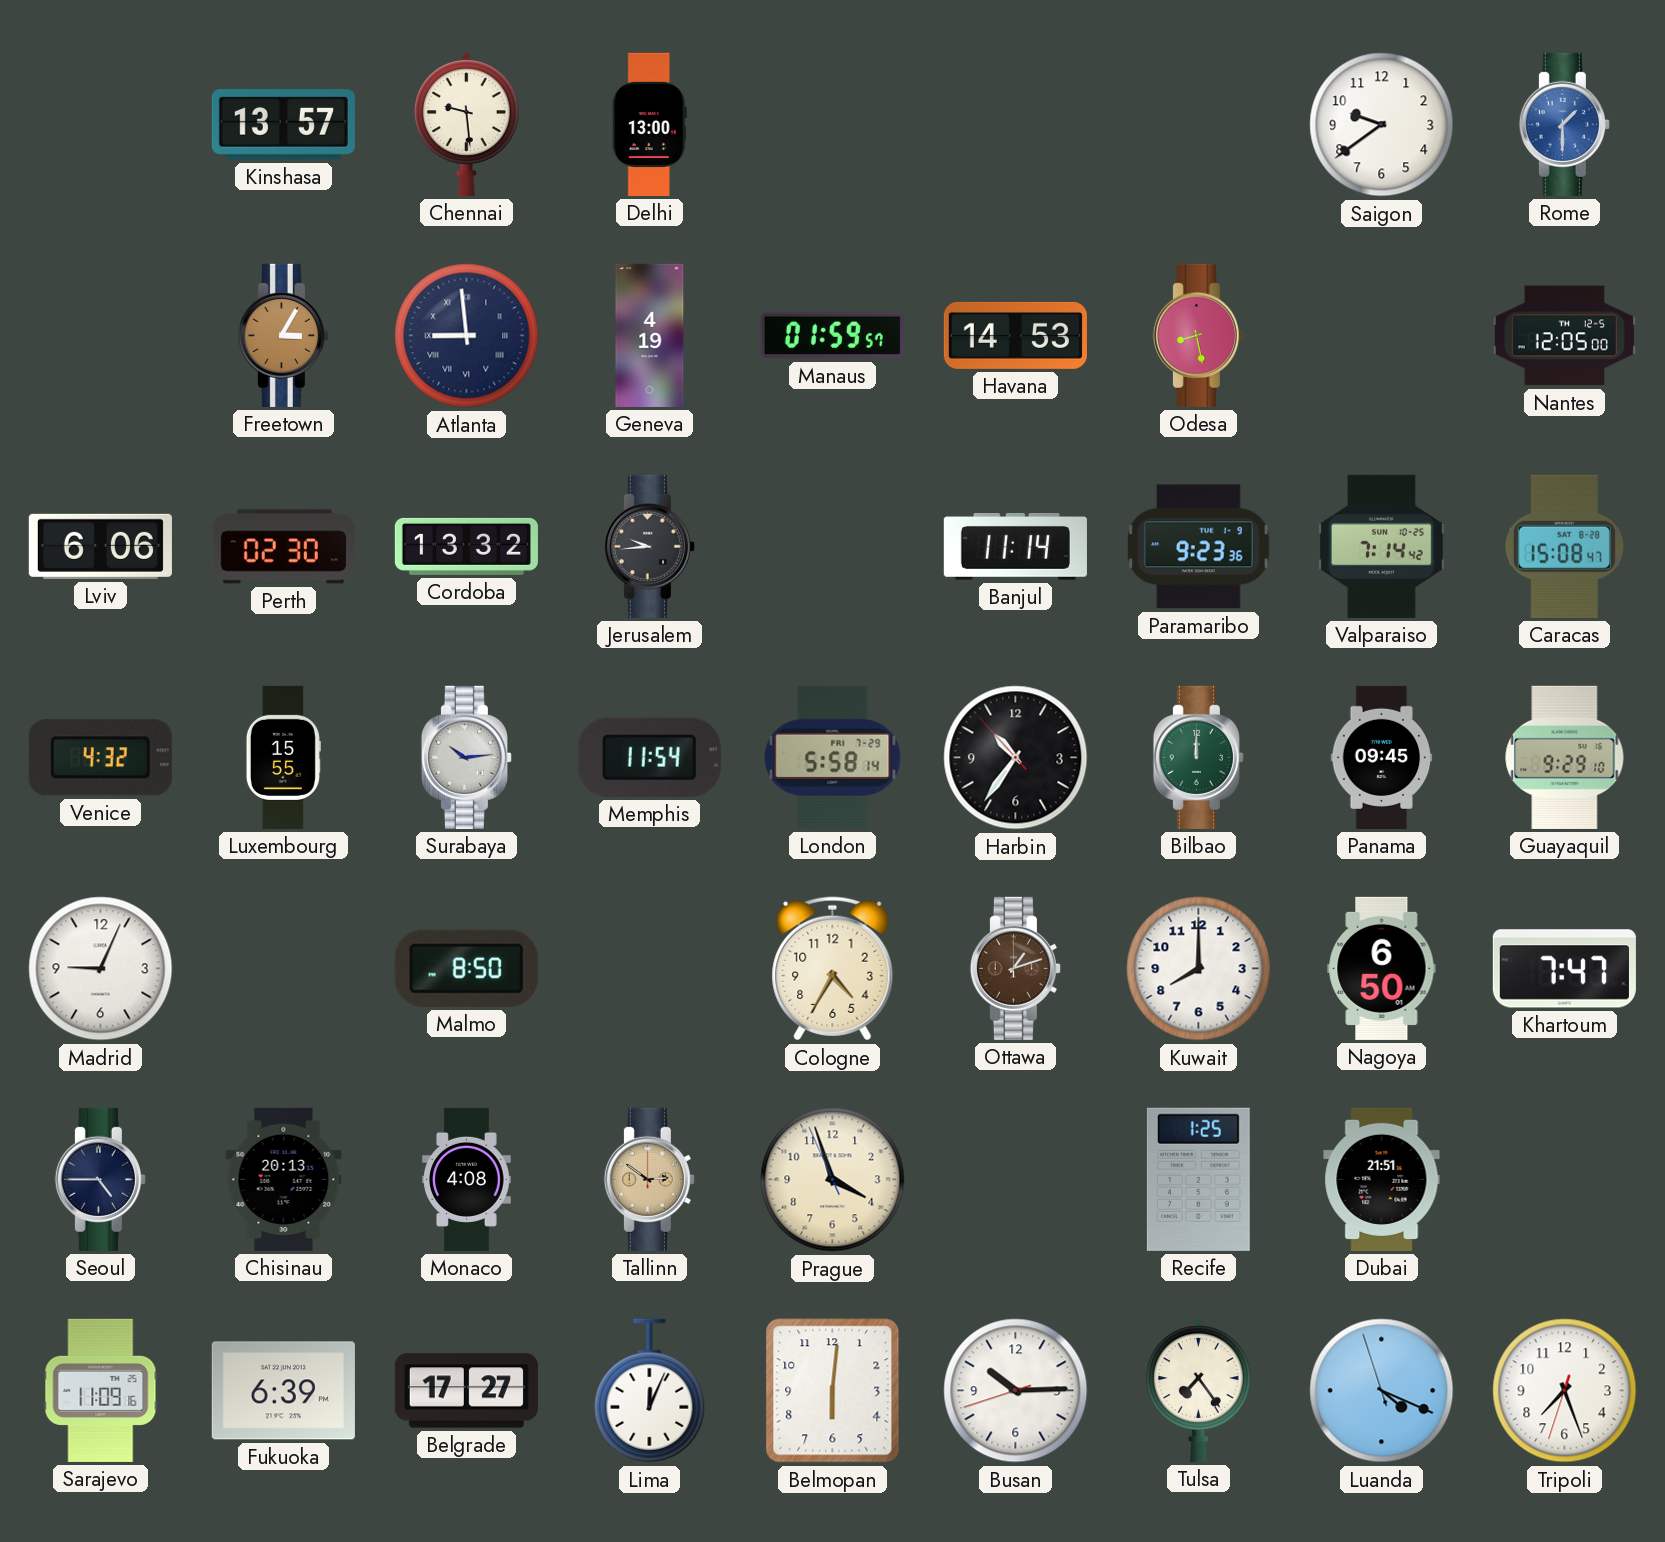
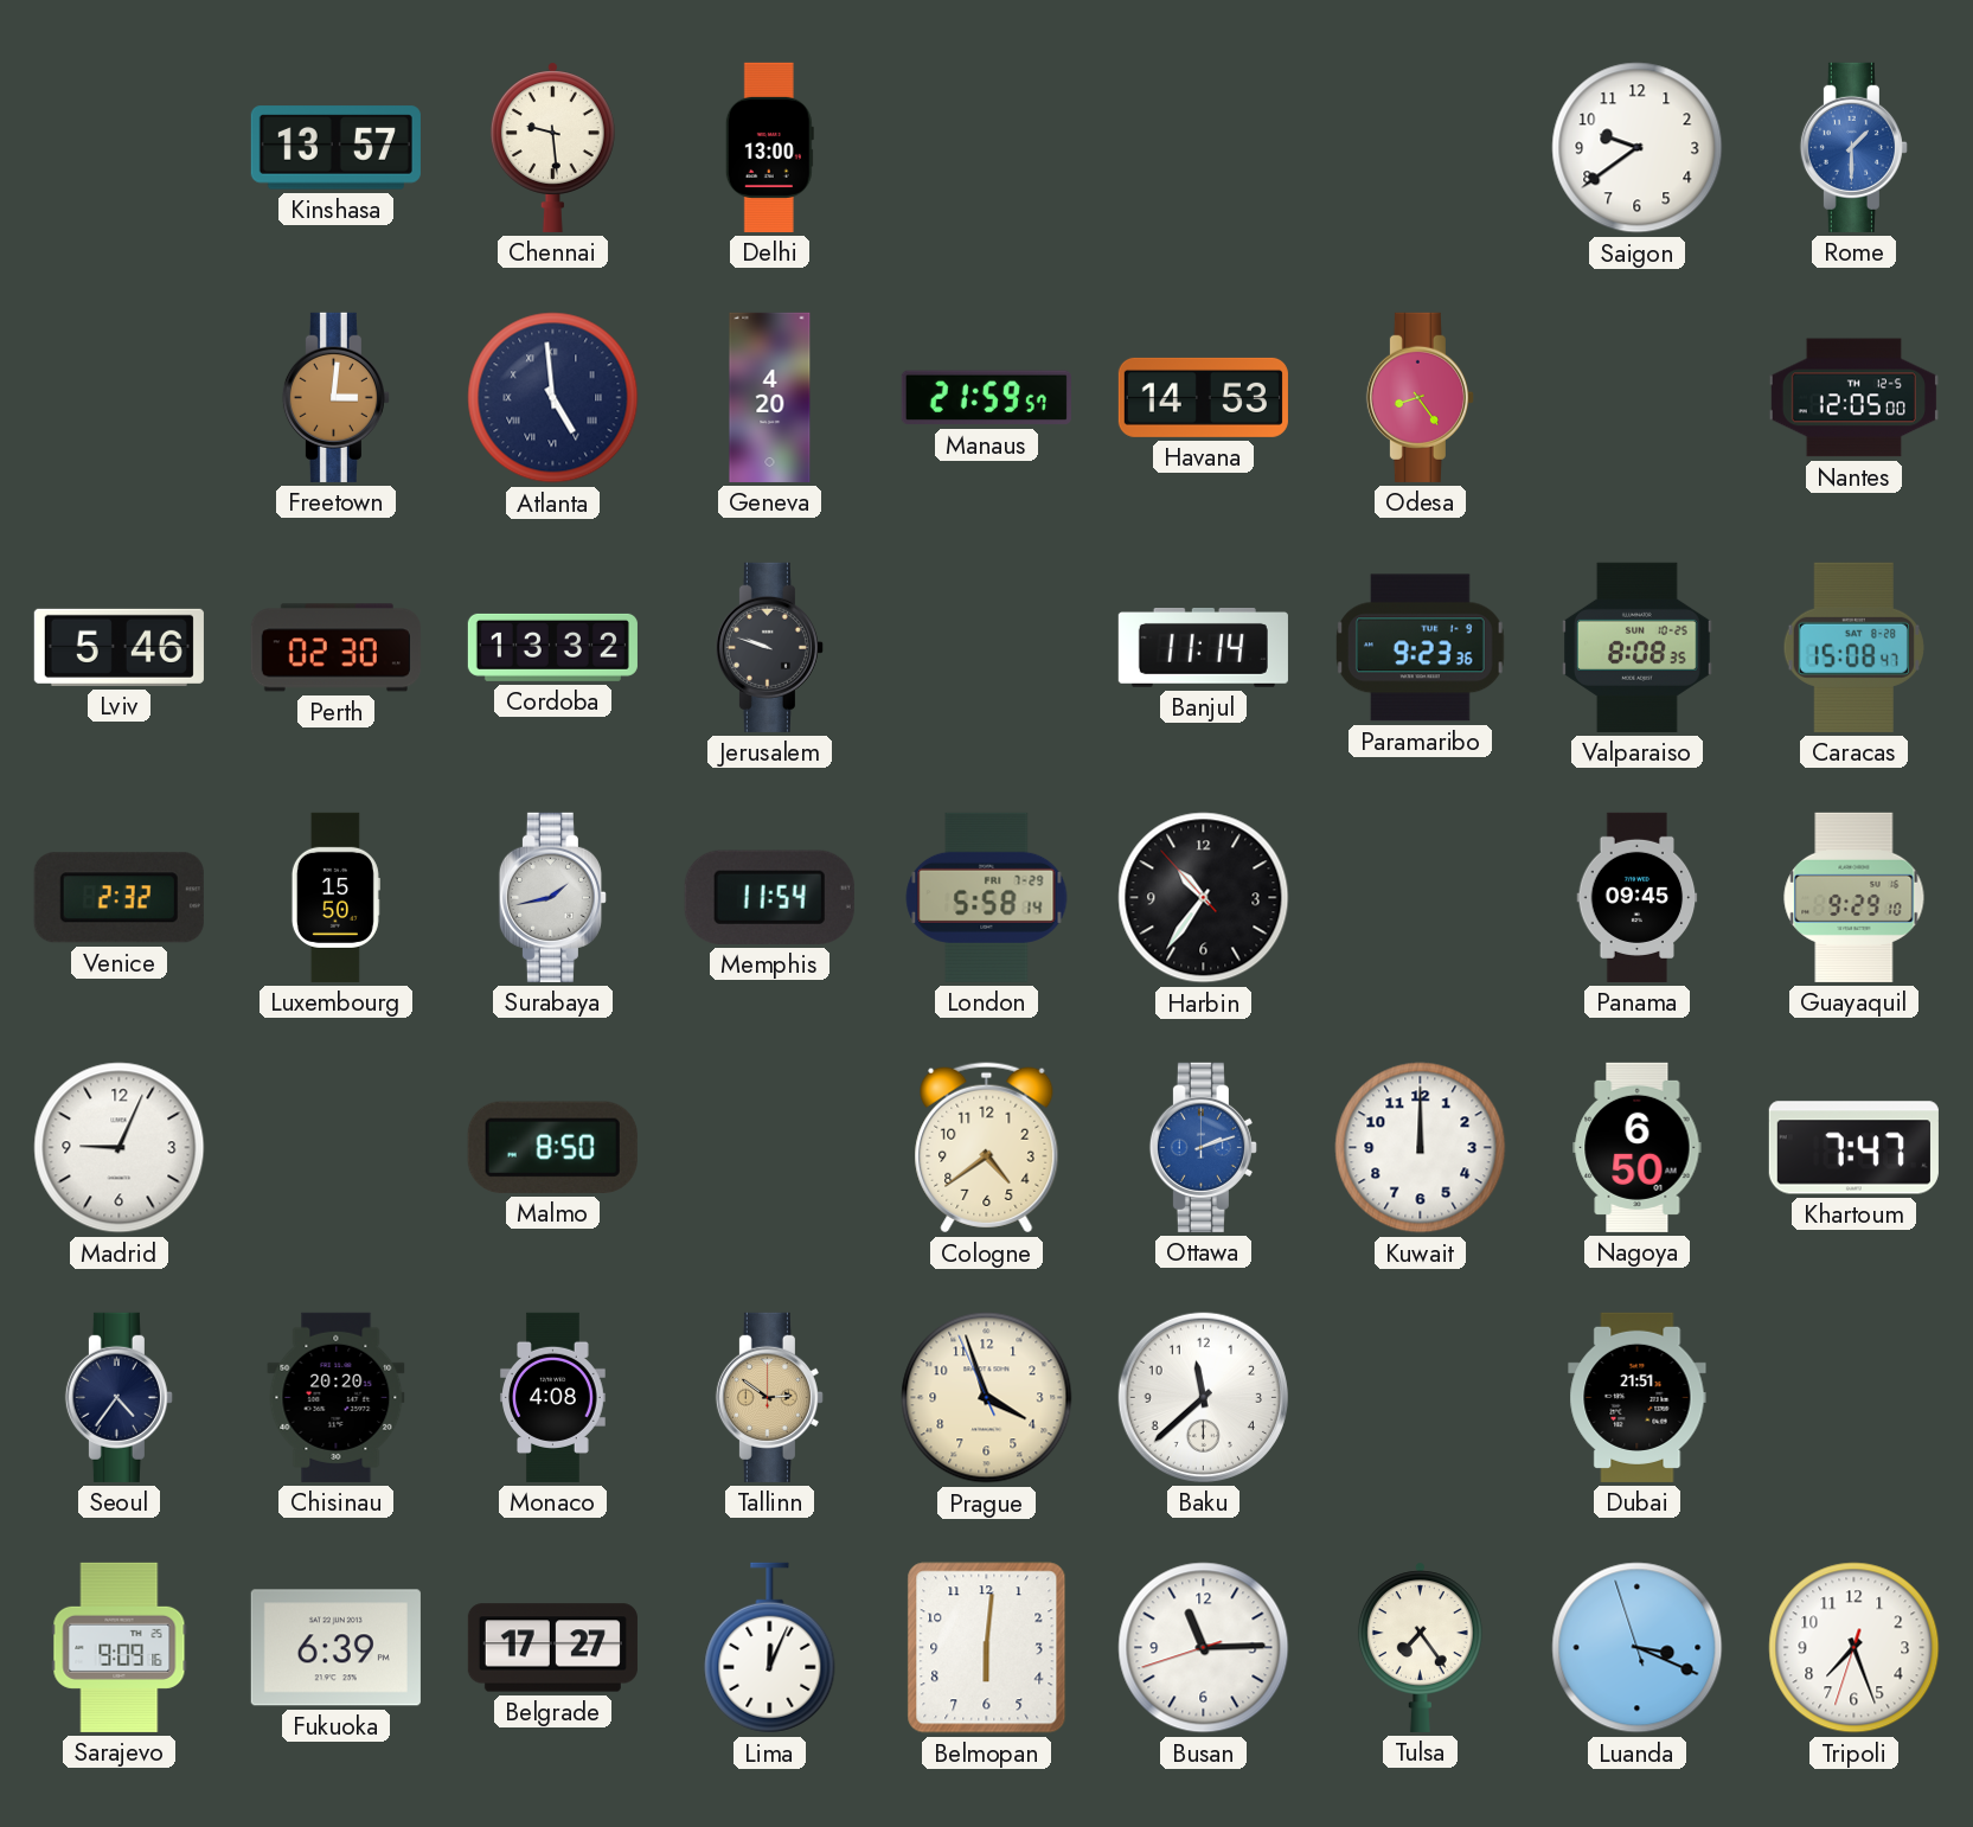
Freetown: 3:05 -> 3:01 (335, 397)
Atlanta: 8:59 -> 4:59 (553, 398)
Geneva: 4:19 -> 4:20 (770, 397)
Manaus: 01:59 -> 21:59 (986, 398)
Odesa: 8:28 -> 8:24 (1420, 397)
Lviv: 6:06 -> 5:46 (118, 647)
Jerusalem: 9:44 -> 9:48 (769, 647)
Valparaiso: 7:14 -> 8:08 (1638, 647)
Venice: 4:32 -> 2:32 (118, 898)
Luxembourg: 15:55 -> 15:50 (335, 897)
Surabaya: 10:14 -> 1:43 (552, 897)
Bilbao: 12:00 -> none (1198, 757)
Cologne: 4:35 -> 4:39 (987, 1148)
Ottawa: 1:12 -> 2:12 (1203, 1147)
Ottawa dial: brown -> blue (1203, 1147)
Kuwait: 8:00 -> 12:00 (1421, 1148)
Seoul: 4:45 -> 4:36 (118, 1397)
Chisinau: 20:13 -> 20:20 (337, 1397)
Baku: none -> 11:38 (1203, 1397)
Recife: 1:25 -> none (1198, 1179)
Sarajevo: 11:09 -> 9:09 (120, 1647)
Busan: 10:14 -> 11:14 (1204, 1648)
Luanda: 4:18 -> 3:18 (1638, 1648)
